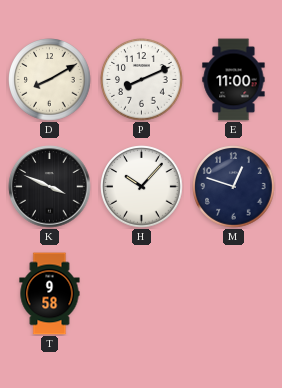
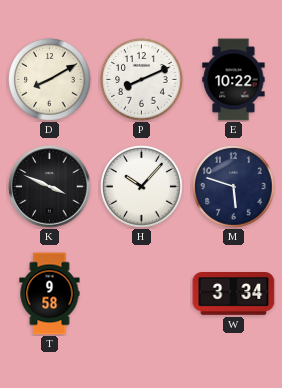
E: 11:00 -> 10:22 (234, 80)
M: 12:48 -> 5:48 (234, 187)
W: none -> 3:34 (234, 294)
